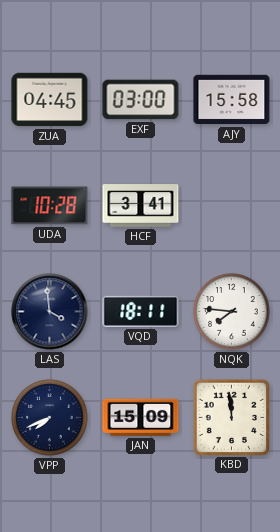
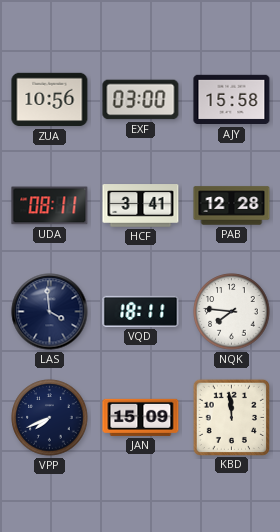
ZUA: 04:45 -> 10:56 (50, 100)
UDA: 10:28 -> 08:11 (50, 206)
PAB: none -> 12:28 (232, 206)
